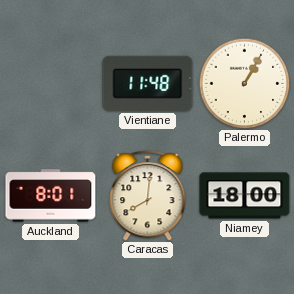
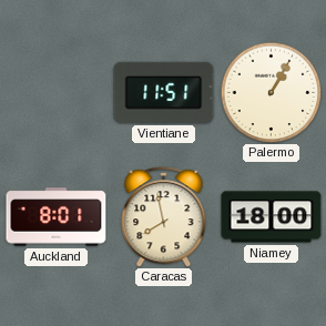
Vientiane: 11:48 -> 11:51 (164, 92)
Caracas: 8:01 -> 7:58 (164, 216)
